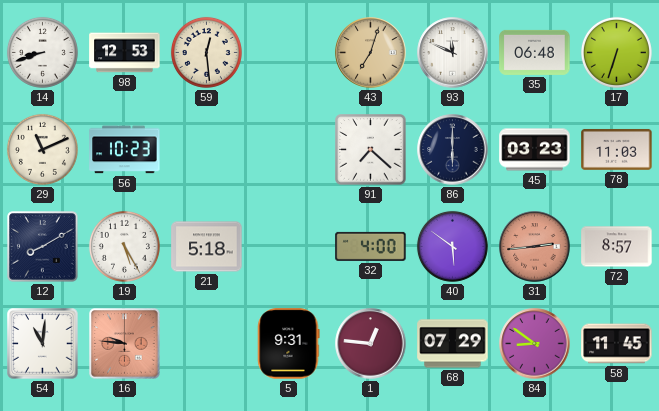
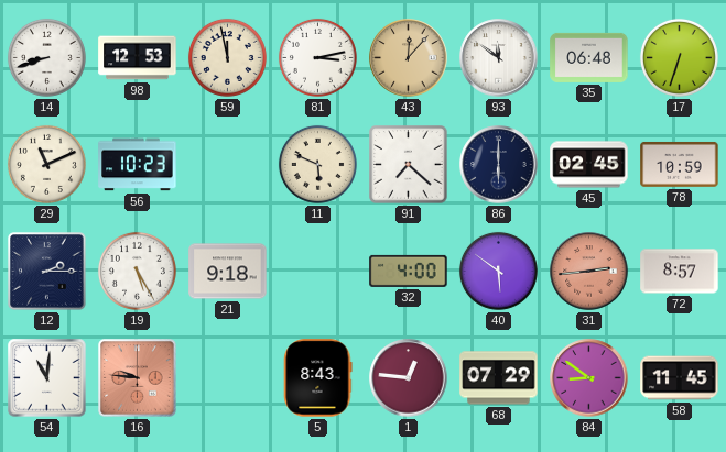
59: 12:29 -> 11:58 (227, 57)
81: none -> 3:13 (317, 57)
43: 7:03 -> 12:07 (409, 58)
93: 11:49 -> 11:51 (499, 58)
11: none -> 5:49 (317, 164)
45: 03:23 -> 02:45 (589, 165)
78: 11:03 -> 10:59 (680, 164)
12: 8:10 -> 2:15 (47, 272)
21: 5:18 -> 9:18 (228, 272)
5: 9:31 -> 8:43 (318, 378)
